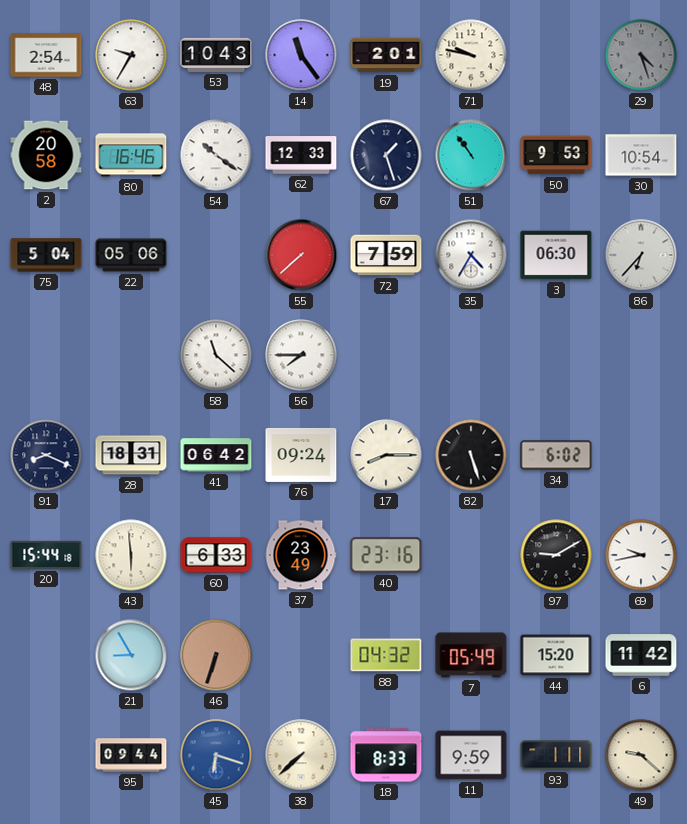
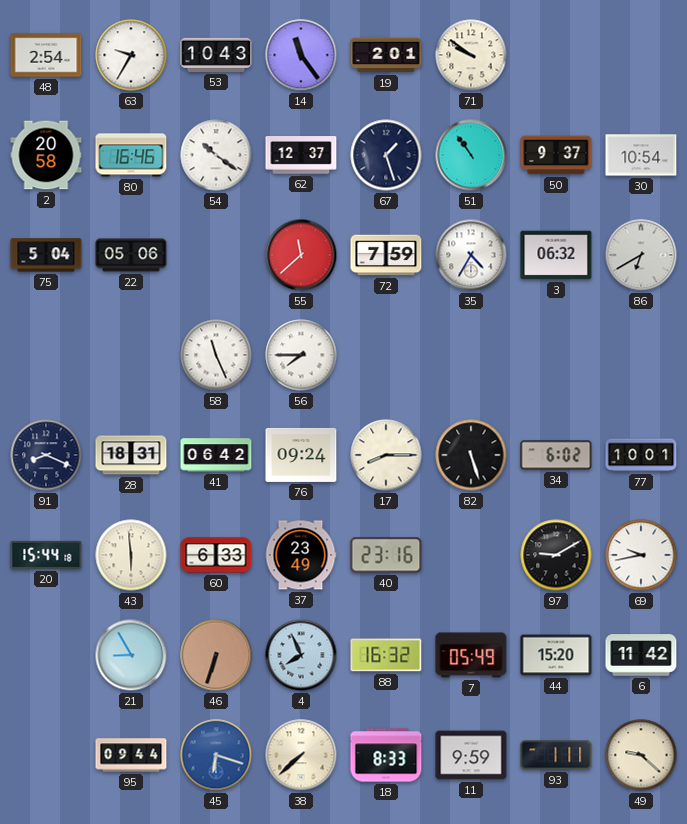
71: 9:47 -> 9:51 (471, 55)
29: 4:27 -> none (641, 55)
62: 12:33 -> 12:37 (301, 155)
50: 9:53 -> 9:37 (556, 155)
55: 7:38 -> 11:38 (301, 255)
3: 06:30 -> 06:32 (556, 255)
86: 6:37 -> 6:40 (641, 255)
58: 11:22 -> 11:26 (216, 355)
77: none -> 10:01 (641, 455)
4: none -> 7:56 (301, 655)
88: 04:32 -> 16:32 (386, 655)
